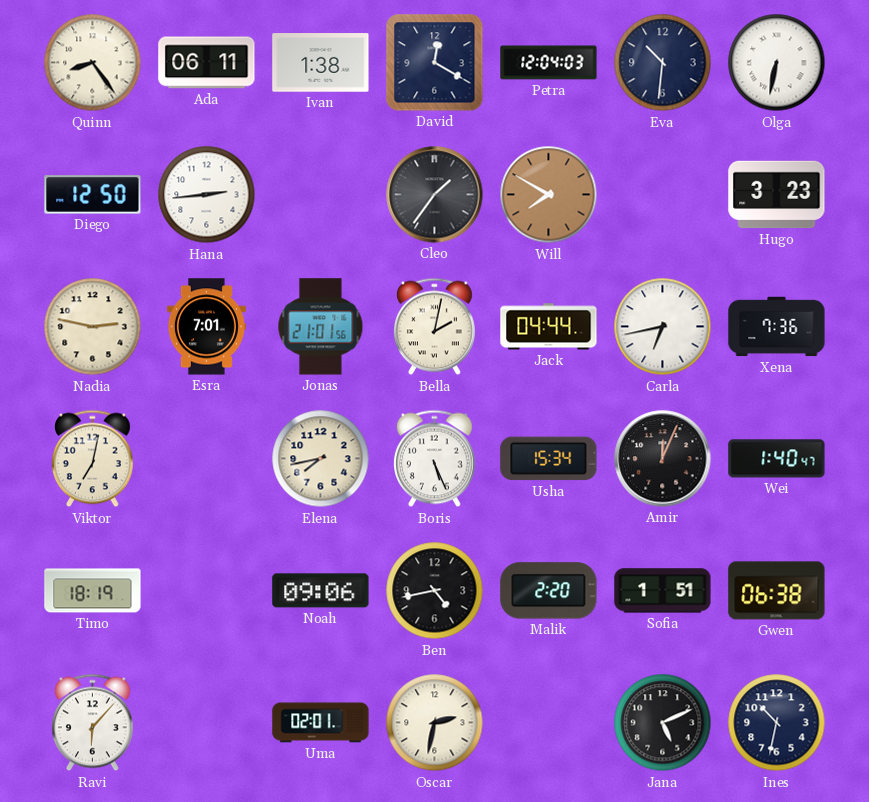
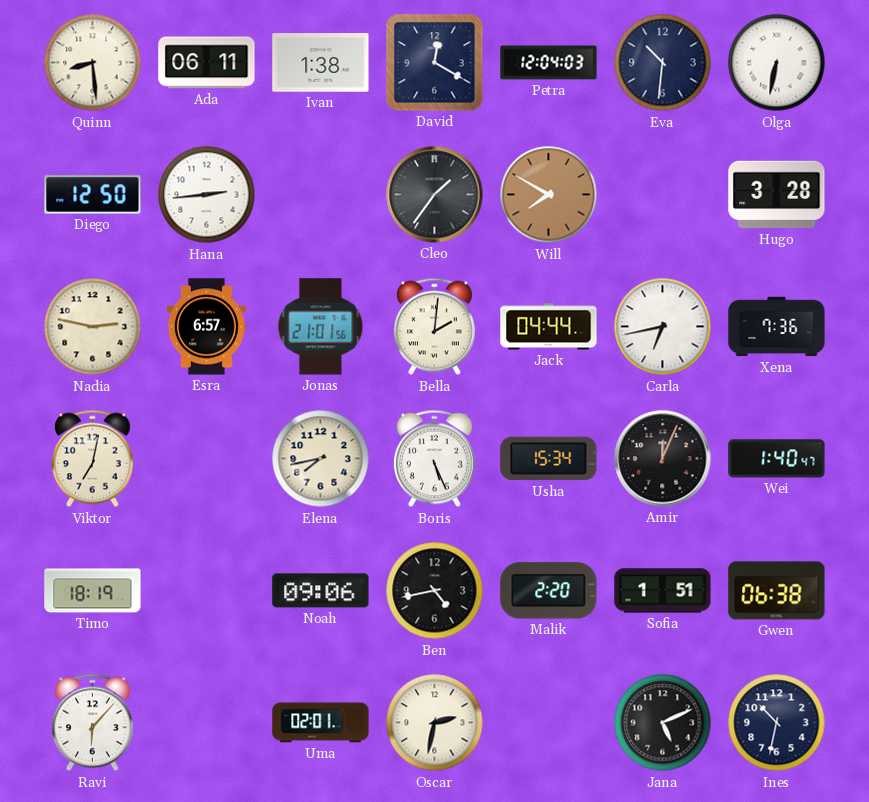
Quinn: 8:24 -> 8:29 (93, 63)
Hugo: 3:23 -> 3:28 (777, 195)
Esra: 7:01 -> 6:57 (206, 327)
Bella: 2:02 -> 2:01 (435, 327)
